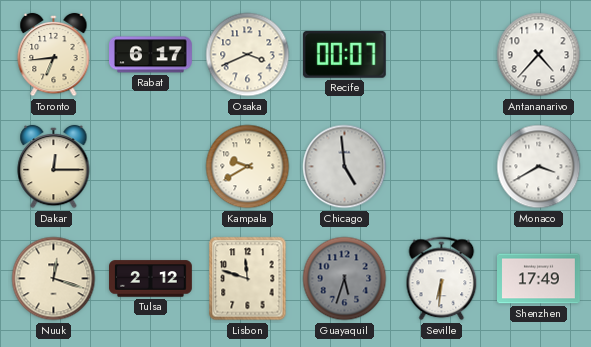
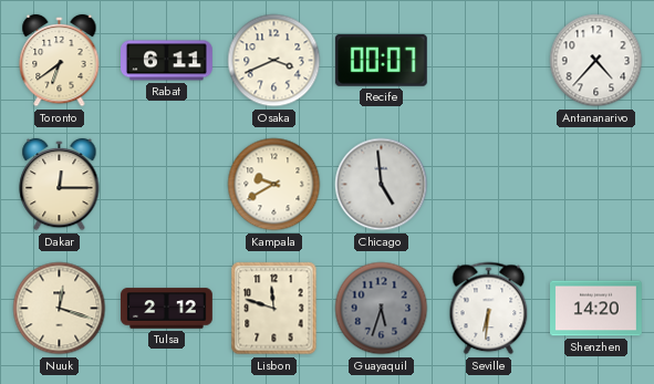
Toronto: 6:44 -> 6:39 (60, 61)
Rabat: 6:17 -> 6:11 (167, 61)
Monaco: 3:40 -> none (539, 167)
Shenzhen: 17:49 -> 14:20 (596, 309)
